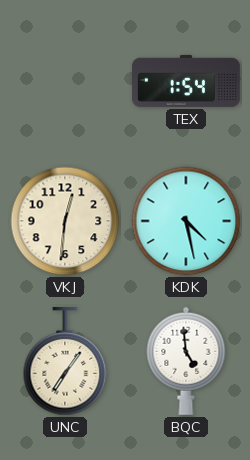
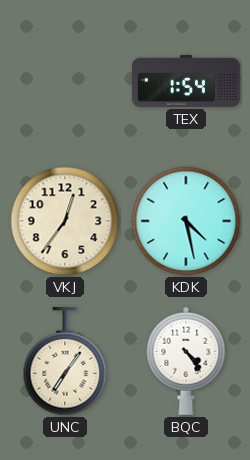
VKJ: 12:31 -> 12:36 (65, 221)
BQC: 4:59 -> 4:24 (186, 361)
